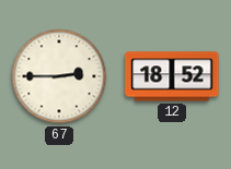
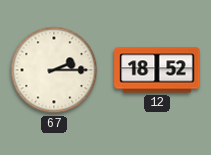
67: 2:45 -> 2:15 (54, 70)
